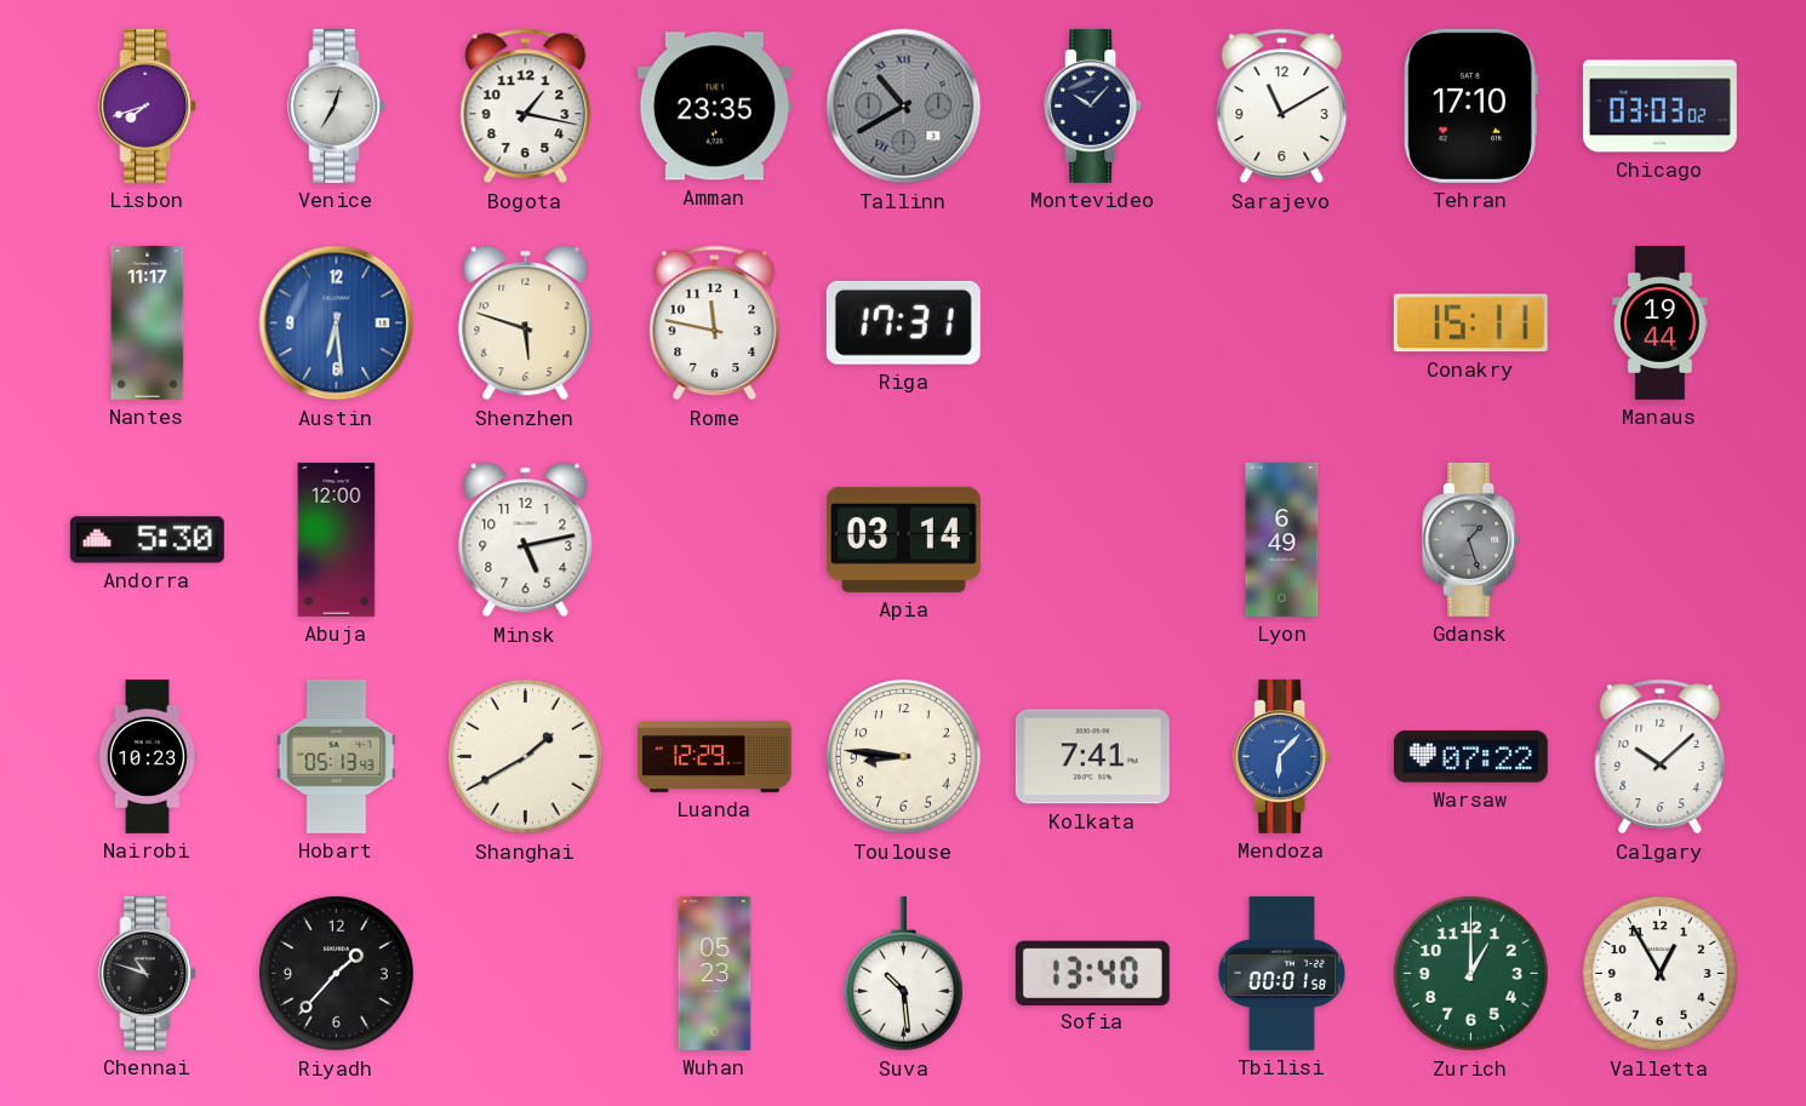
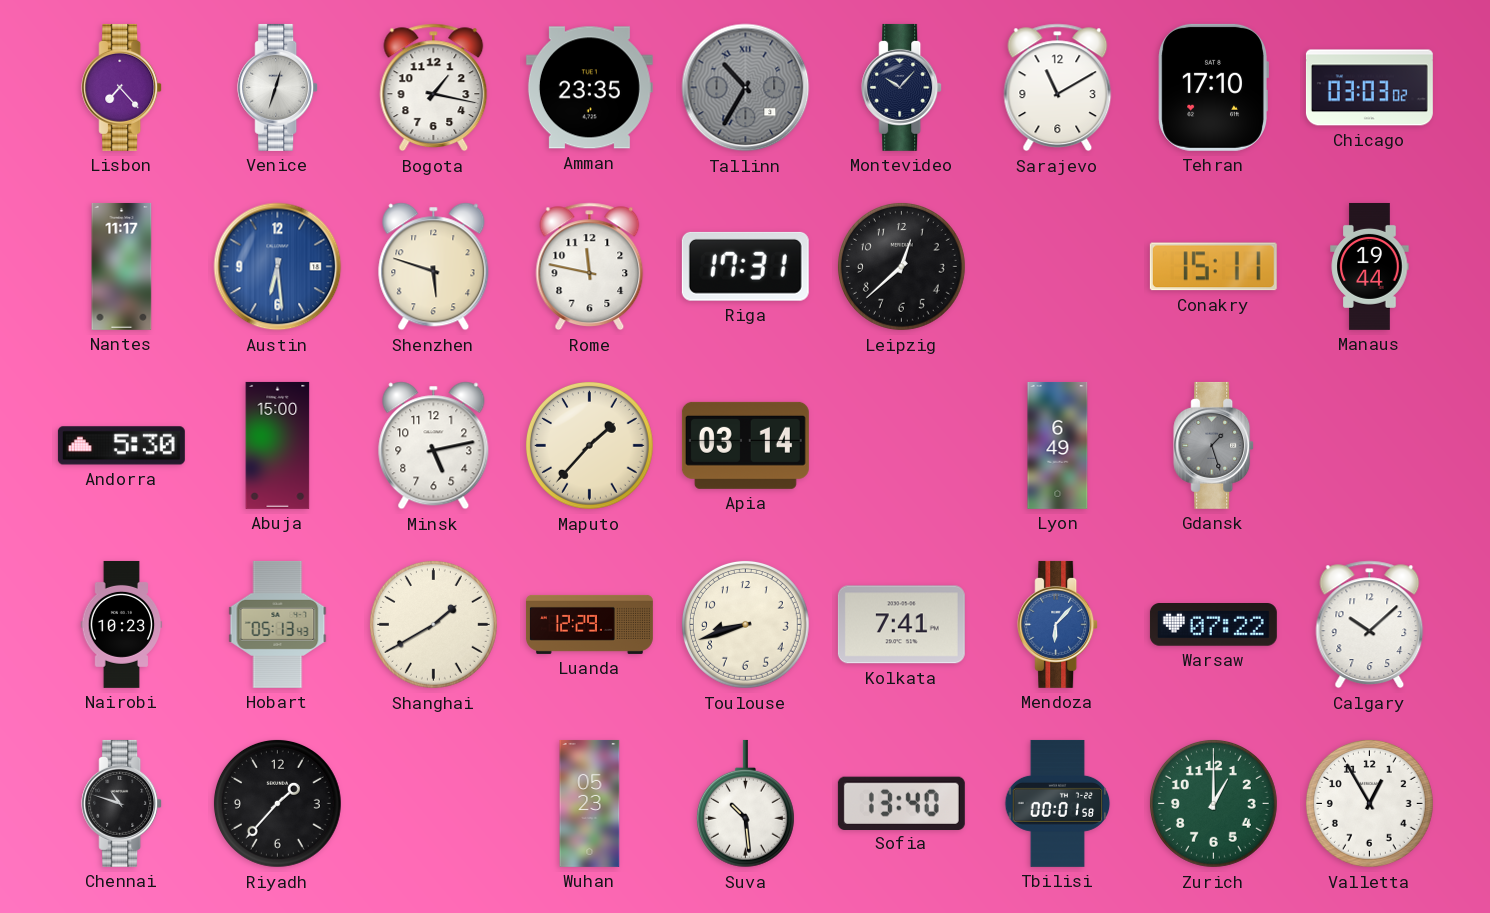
Lisbon: 7:42 -> 7:23 (122, 87)
Venice: 12:35 -> 12:33 (278, 87)
Tallinn: 10:40 -> 10:35 (746, 88)
Leipzig: none -> 12:38 (901, 266)
Abuja: 12:00 -> 15:00 (278, 445)
Maputo: none -> 1:37 (589, 445)
Toulouse: 8:46 -> 8:42 (745, 624)
